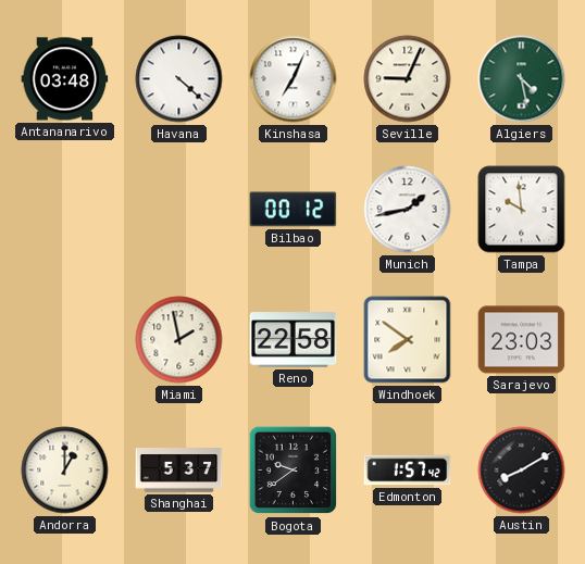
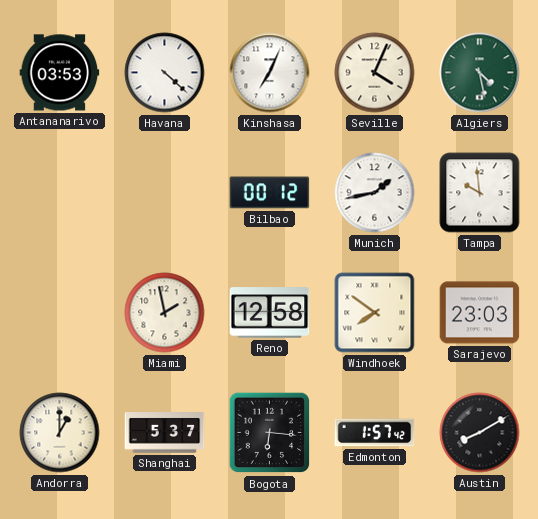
Antananarivo: 03:48 -> 03:53 (60, 73)
Seville: 9:04 -> 4:04 (375, 73)
Reno: 22:58 -> 12:58 (270, 313)
Bogota: 9:39 -> 6:16 (270, 433)
